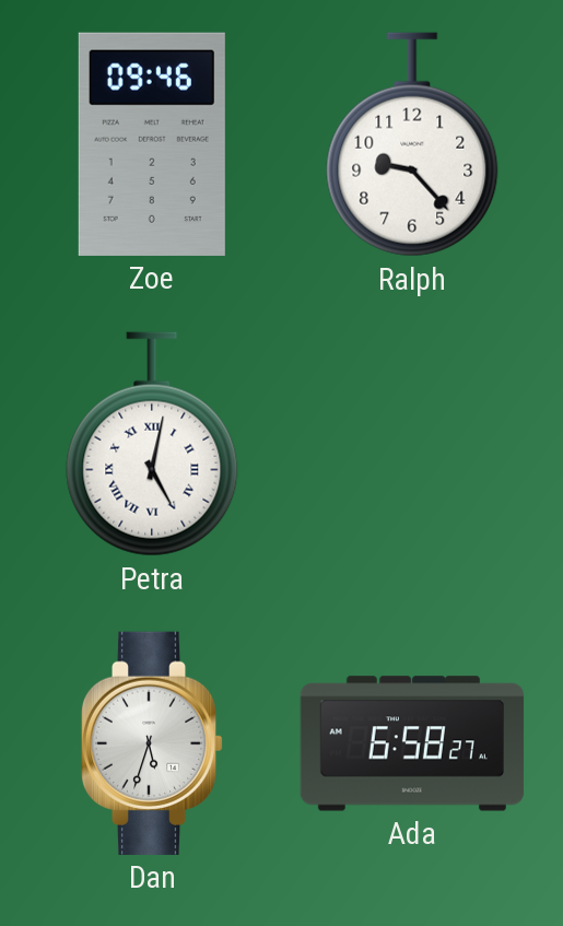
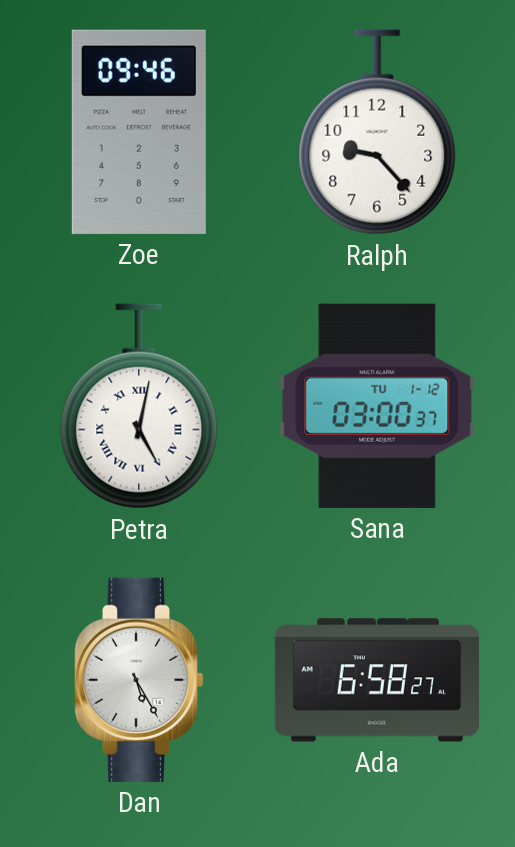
Sana: none -> 03:00 (377, 406)
Dan: 5:33 -> 5:25 (139, 680)
